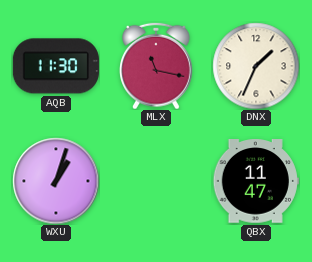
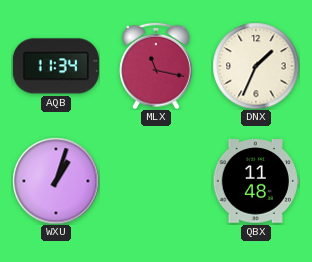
AQB: 11:30 -> 11:34 (56, 66)
QBX: 11:47 -> 11:48 (256, 181)
